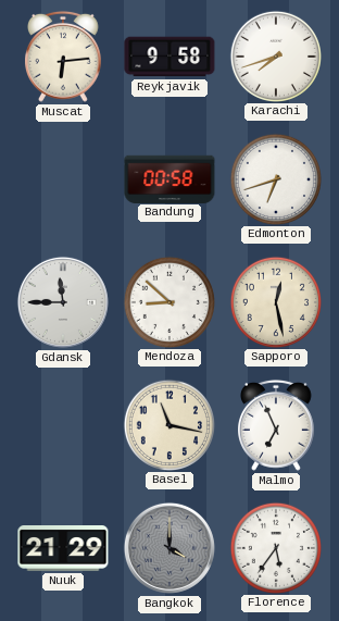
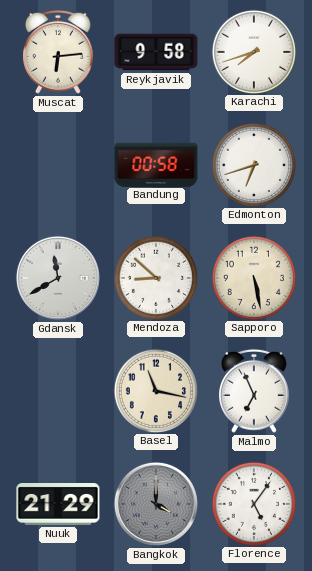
Gdansk: 11:45 -> 11:40 (58, 278)
Sapporo: 12:28 -> 5:28 (253, 277)
Florence: 5:36 -> 5:06 (253, 503)
